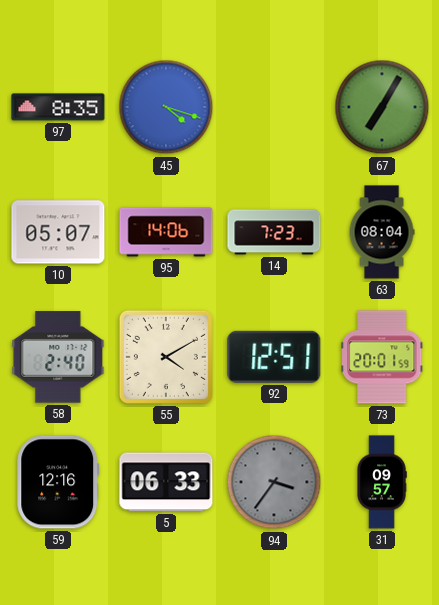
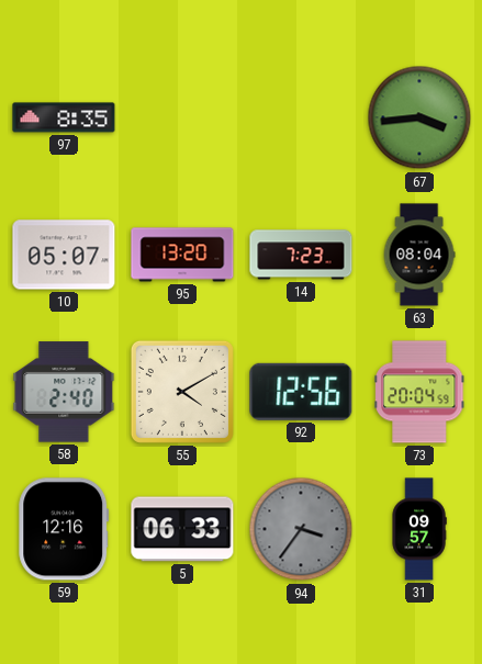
45: 4:18 -> none (166, 107)
67: 7:05 -> 3:44 (419, 117)
95: 14:06 -> 13:20 (182, 255)
92: 12:51 -> 12:56 (301, 392)
73: 20:01 -> 20:04 (419, 392)
